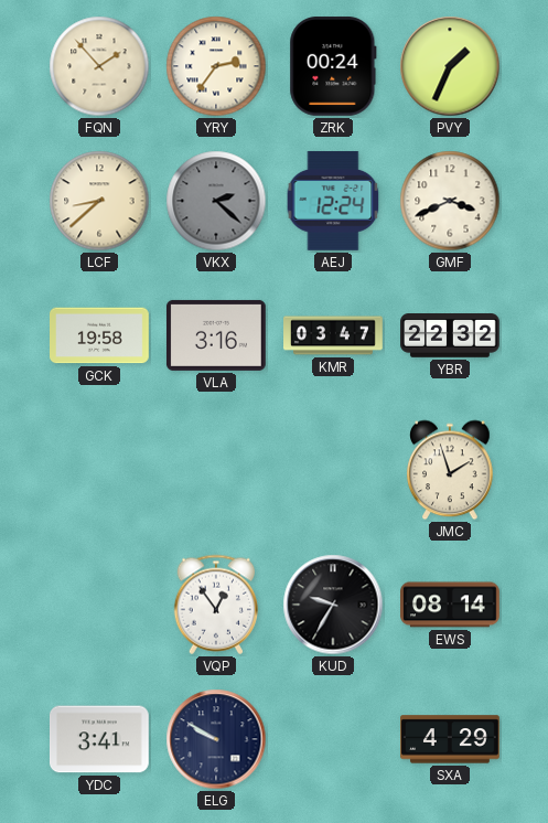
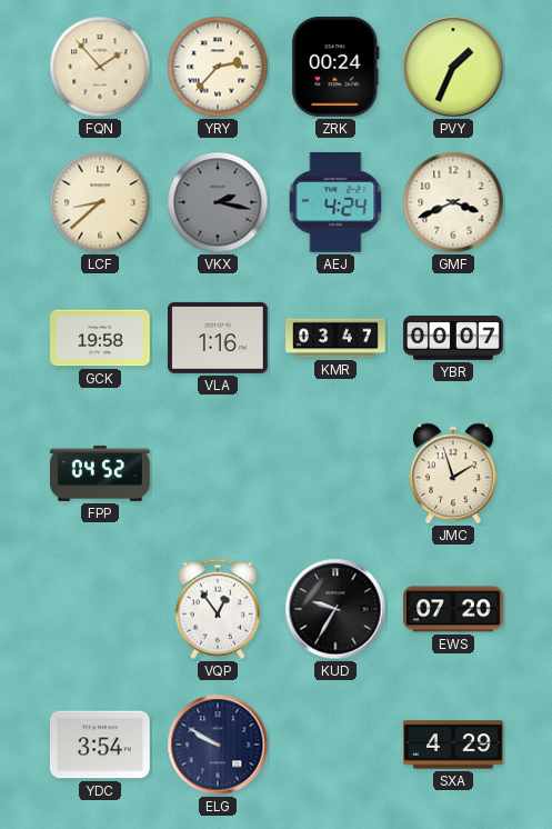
YRY: 2:36 -> 2:37 (218, 67)
VKX: 2:22 -> 2:17 (218, 202)
AEJ: 12:24 -> 4:24 (335, 202)
VLA: 3:16 -> 1:16 (218, 338)
YBR: 22:32 -> 00:07 (453, 338)
FPP: none -> 04:52 (101, 473)
EWS: 08:14 -> 07:20 (454, 609)
YDC: 3:41 -> 3:54 (101, 745)
